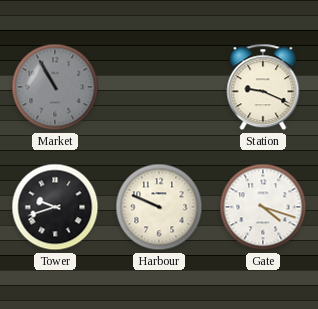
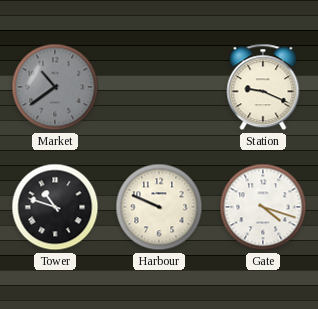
Market: 10:55 -> 10:39 (55, 87)
Tower: 9:42 -> 10:48 (55, 207)
